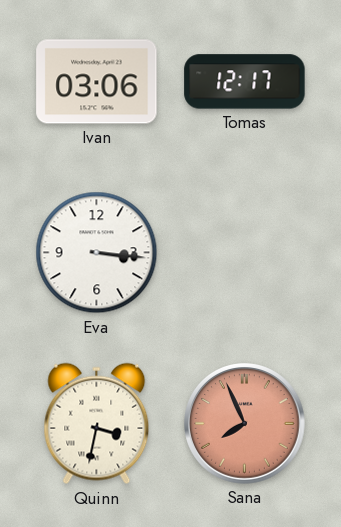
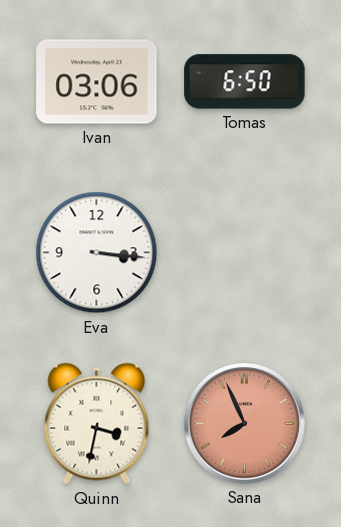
Tomas: 12:17 -> 6:50 (245, 82)
